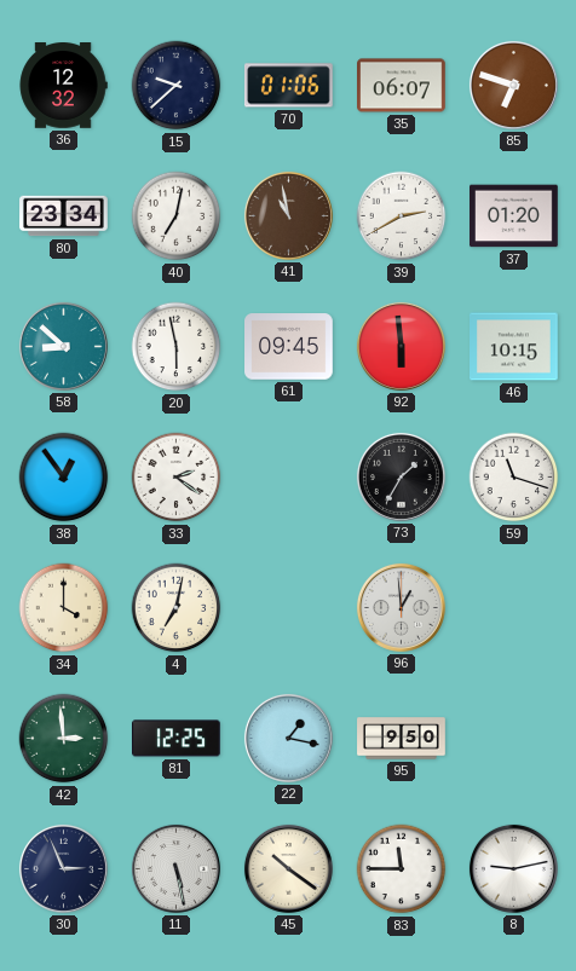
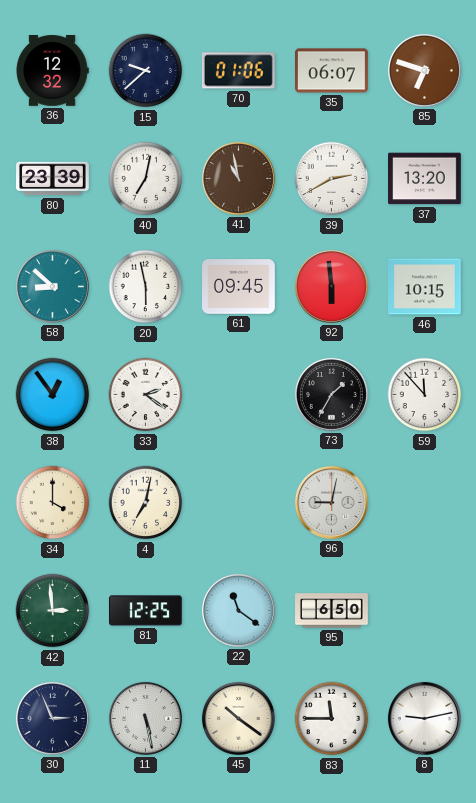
80: 23:34 -> 23:39 (53, 179)
37: 01:20 -> 13:20 (425, 179)
59: 11:18 -> 11:53 (425, 395)
96: 12:59 -> 9:02 (331, 502)
22: 1:17 -> 11:21 (238, 610)
95: 9:50 -> 6:50 (332, 611)
